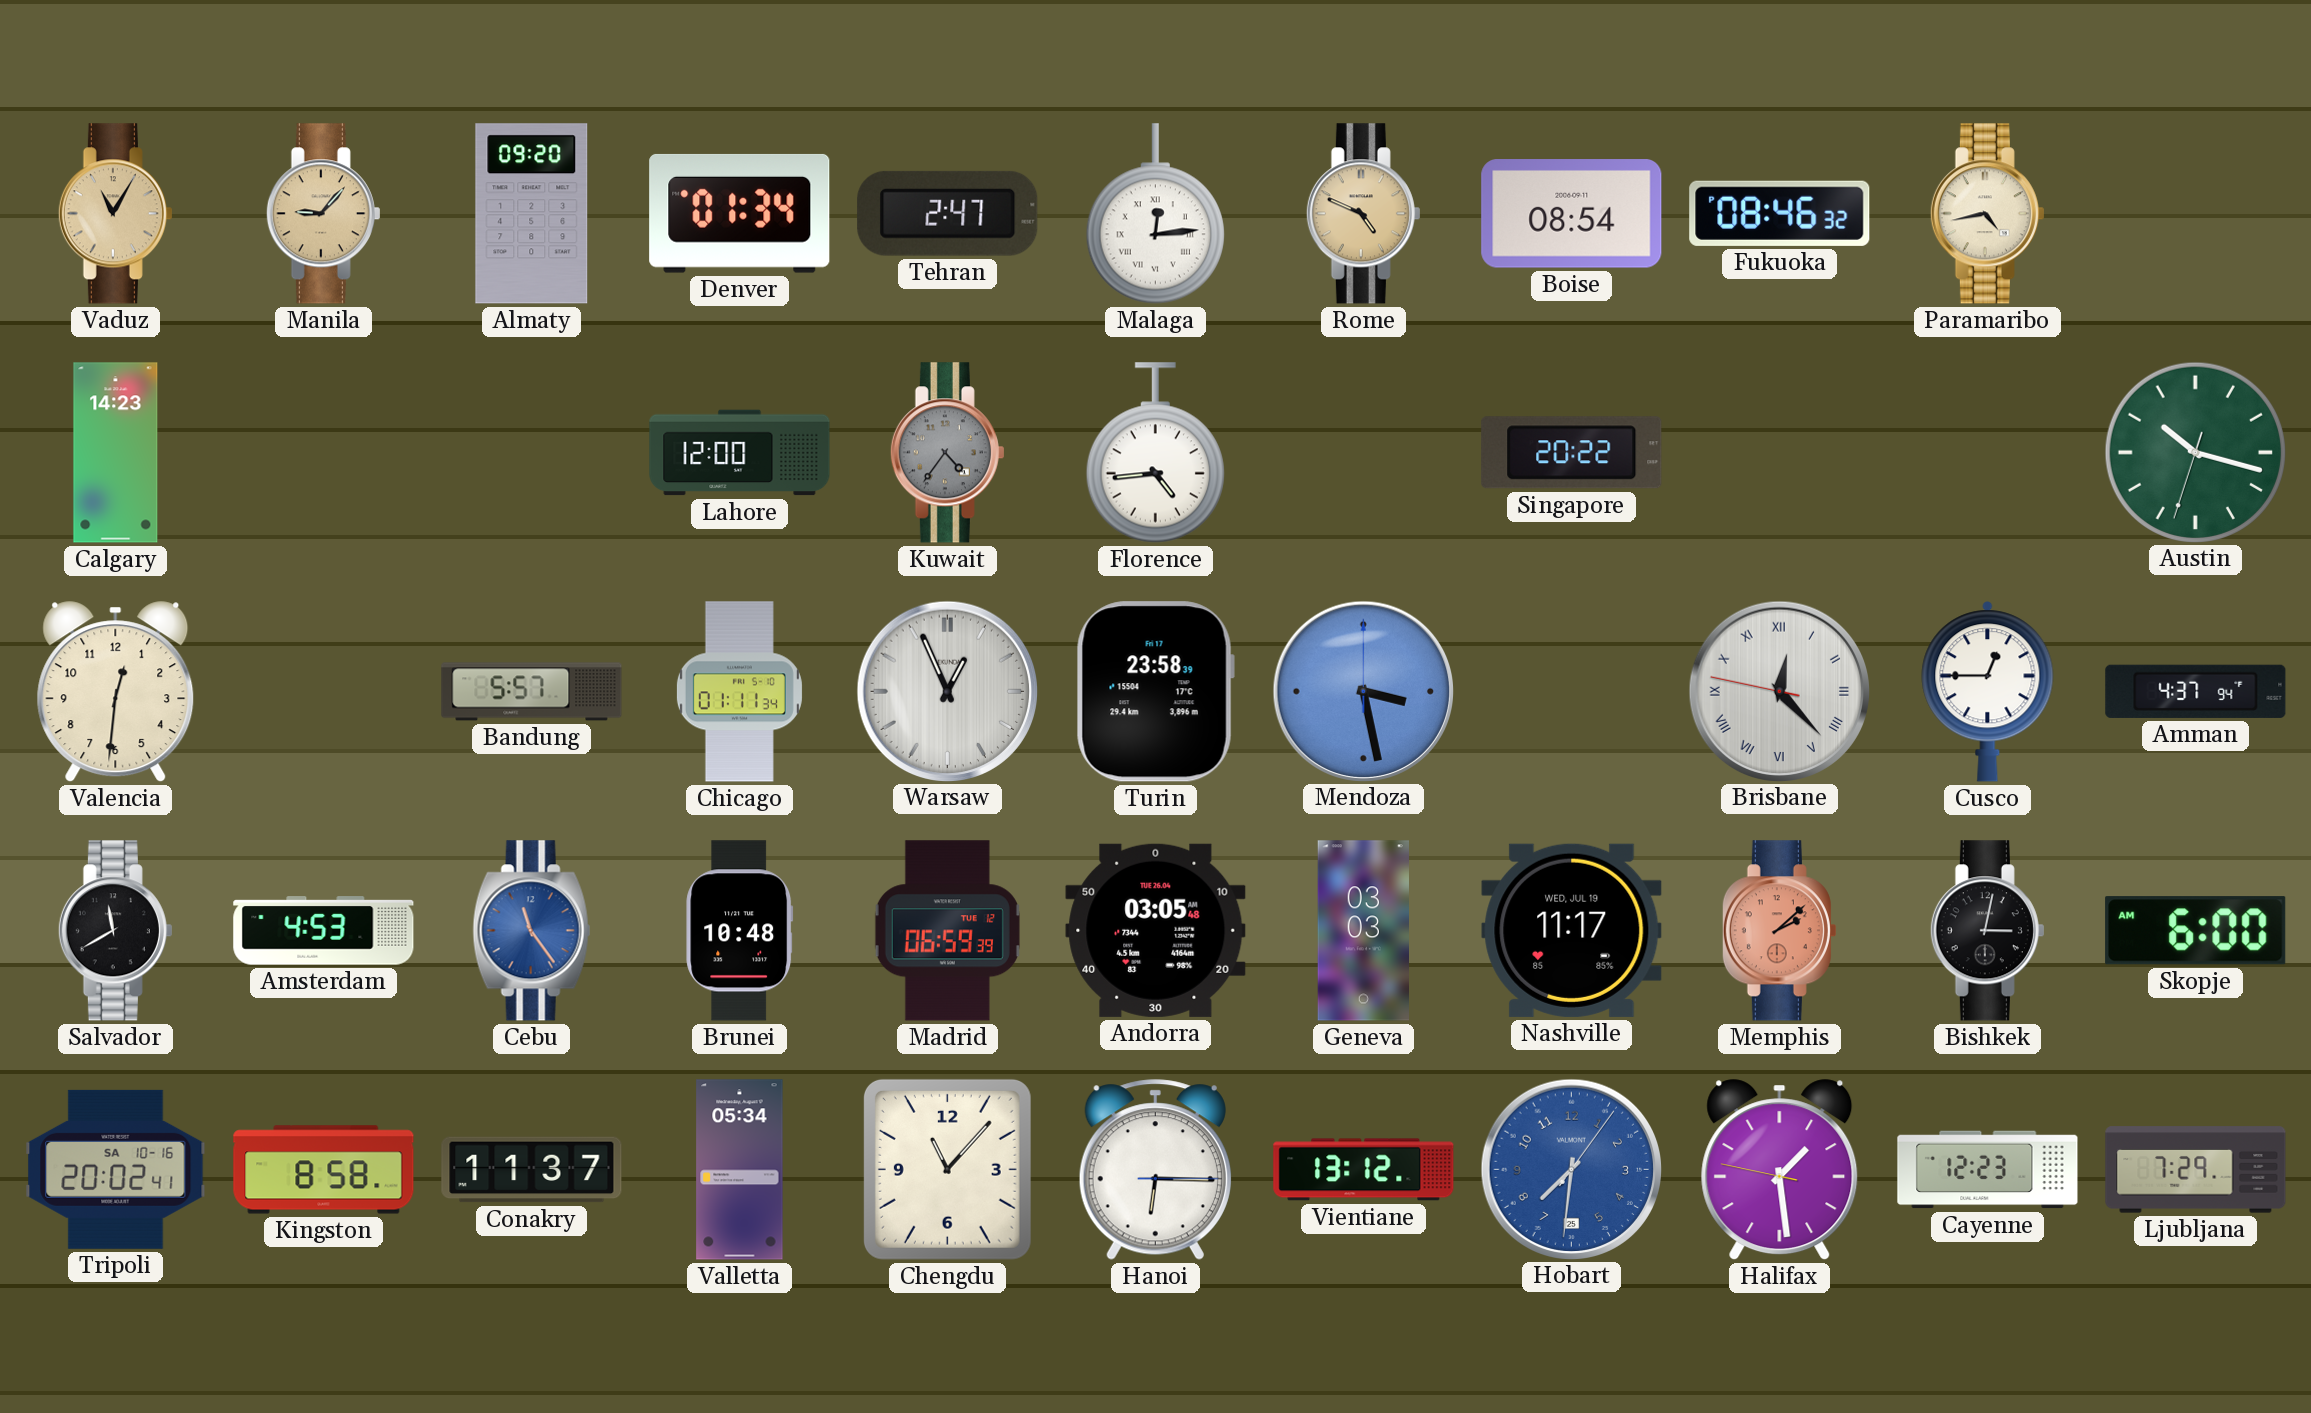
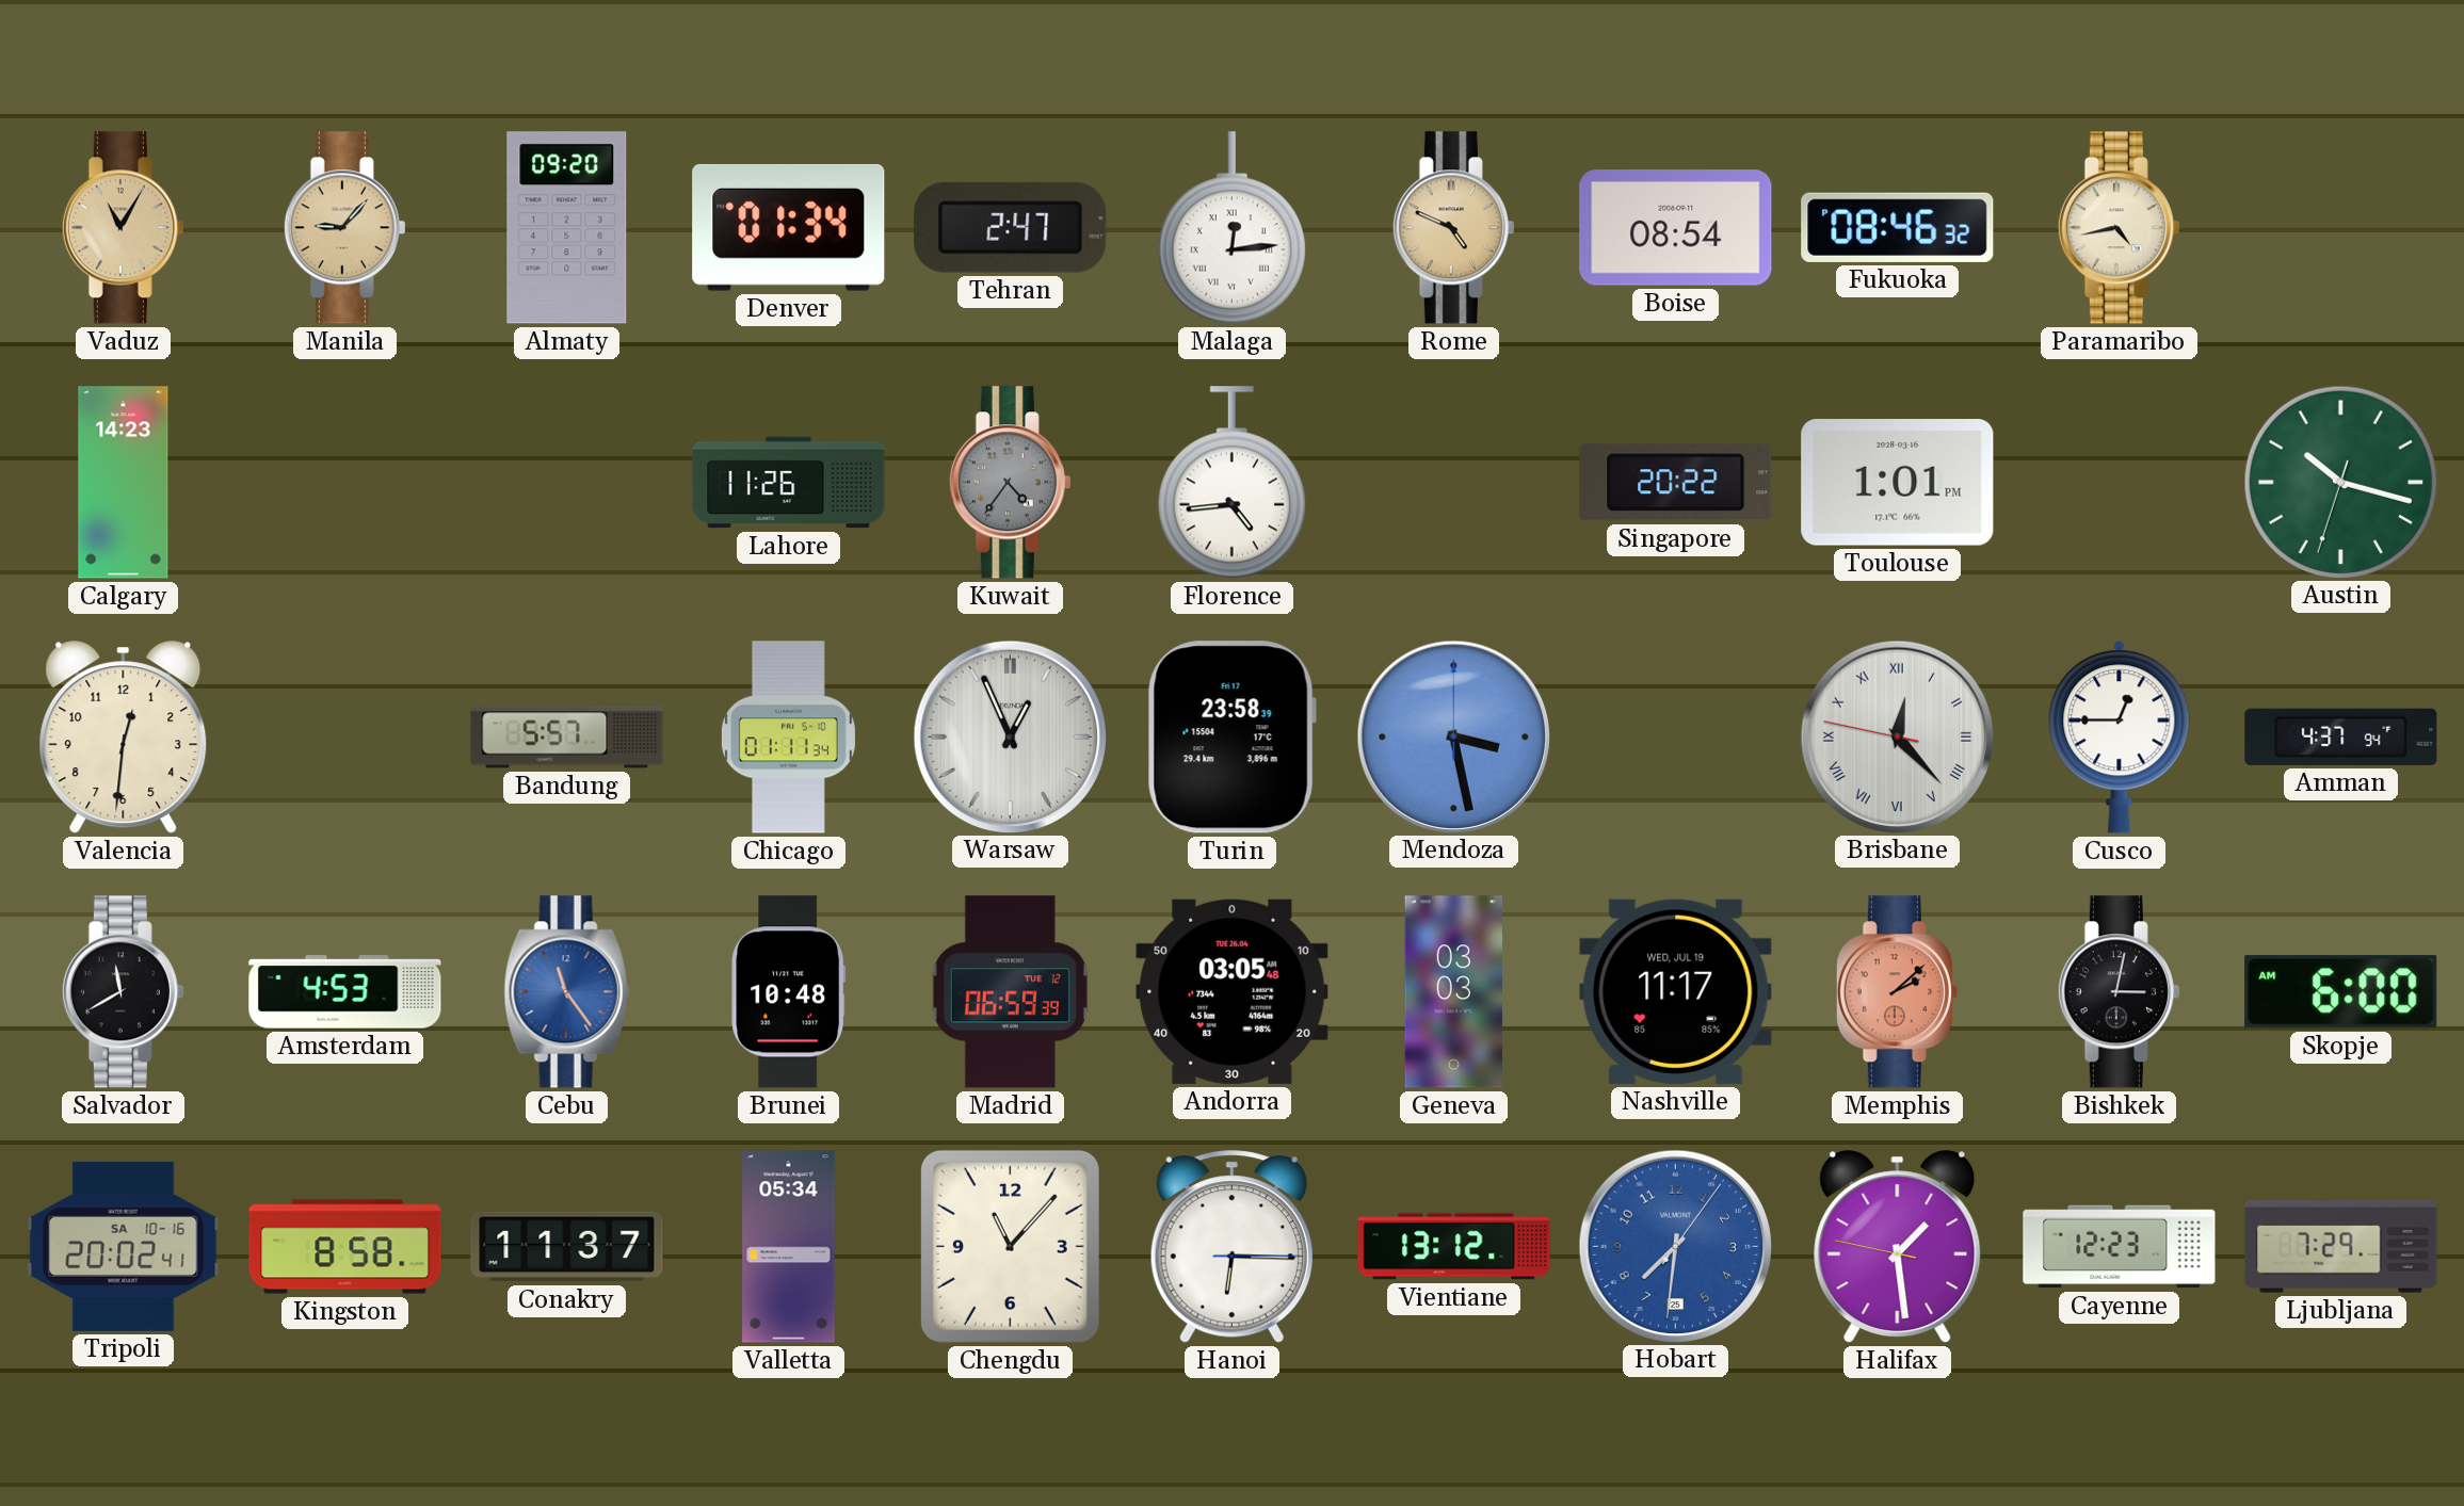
Lahore: 12:00 -> 11:26 (789, 483)
Toulouse: none -> 1:01 (1898, 483)
